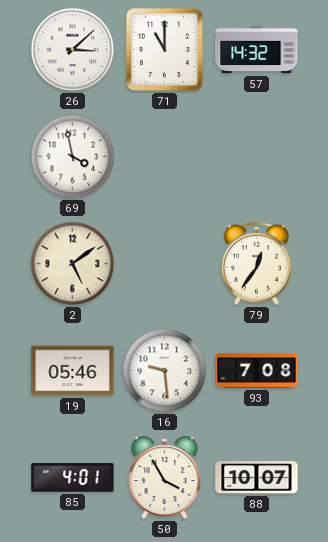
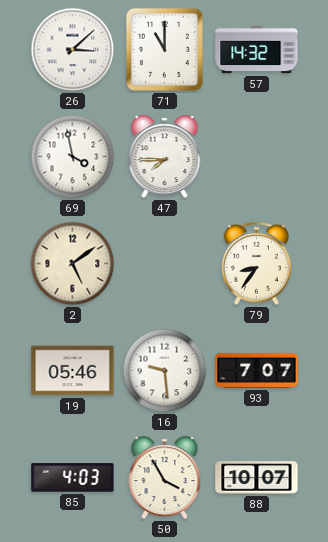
47: none -> 7:45 (165, 157)
79: 12:36 -> 8:36 (256, 263)
93: 7:08 -> 7:07 (257, 370)
85: 4:01 -> 4:03 (73, 478)
